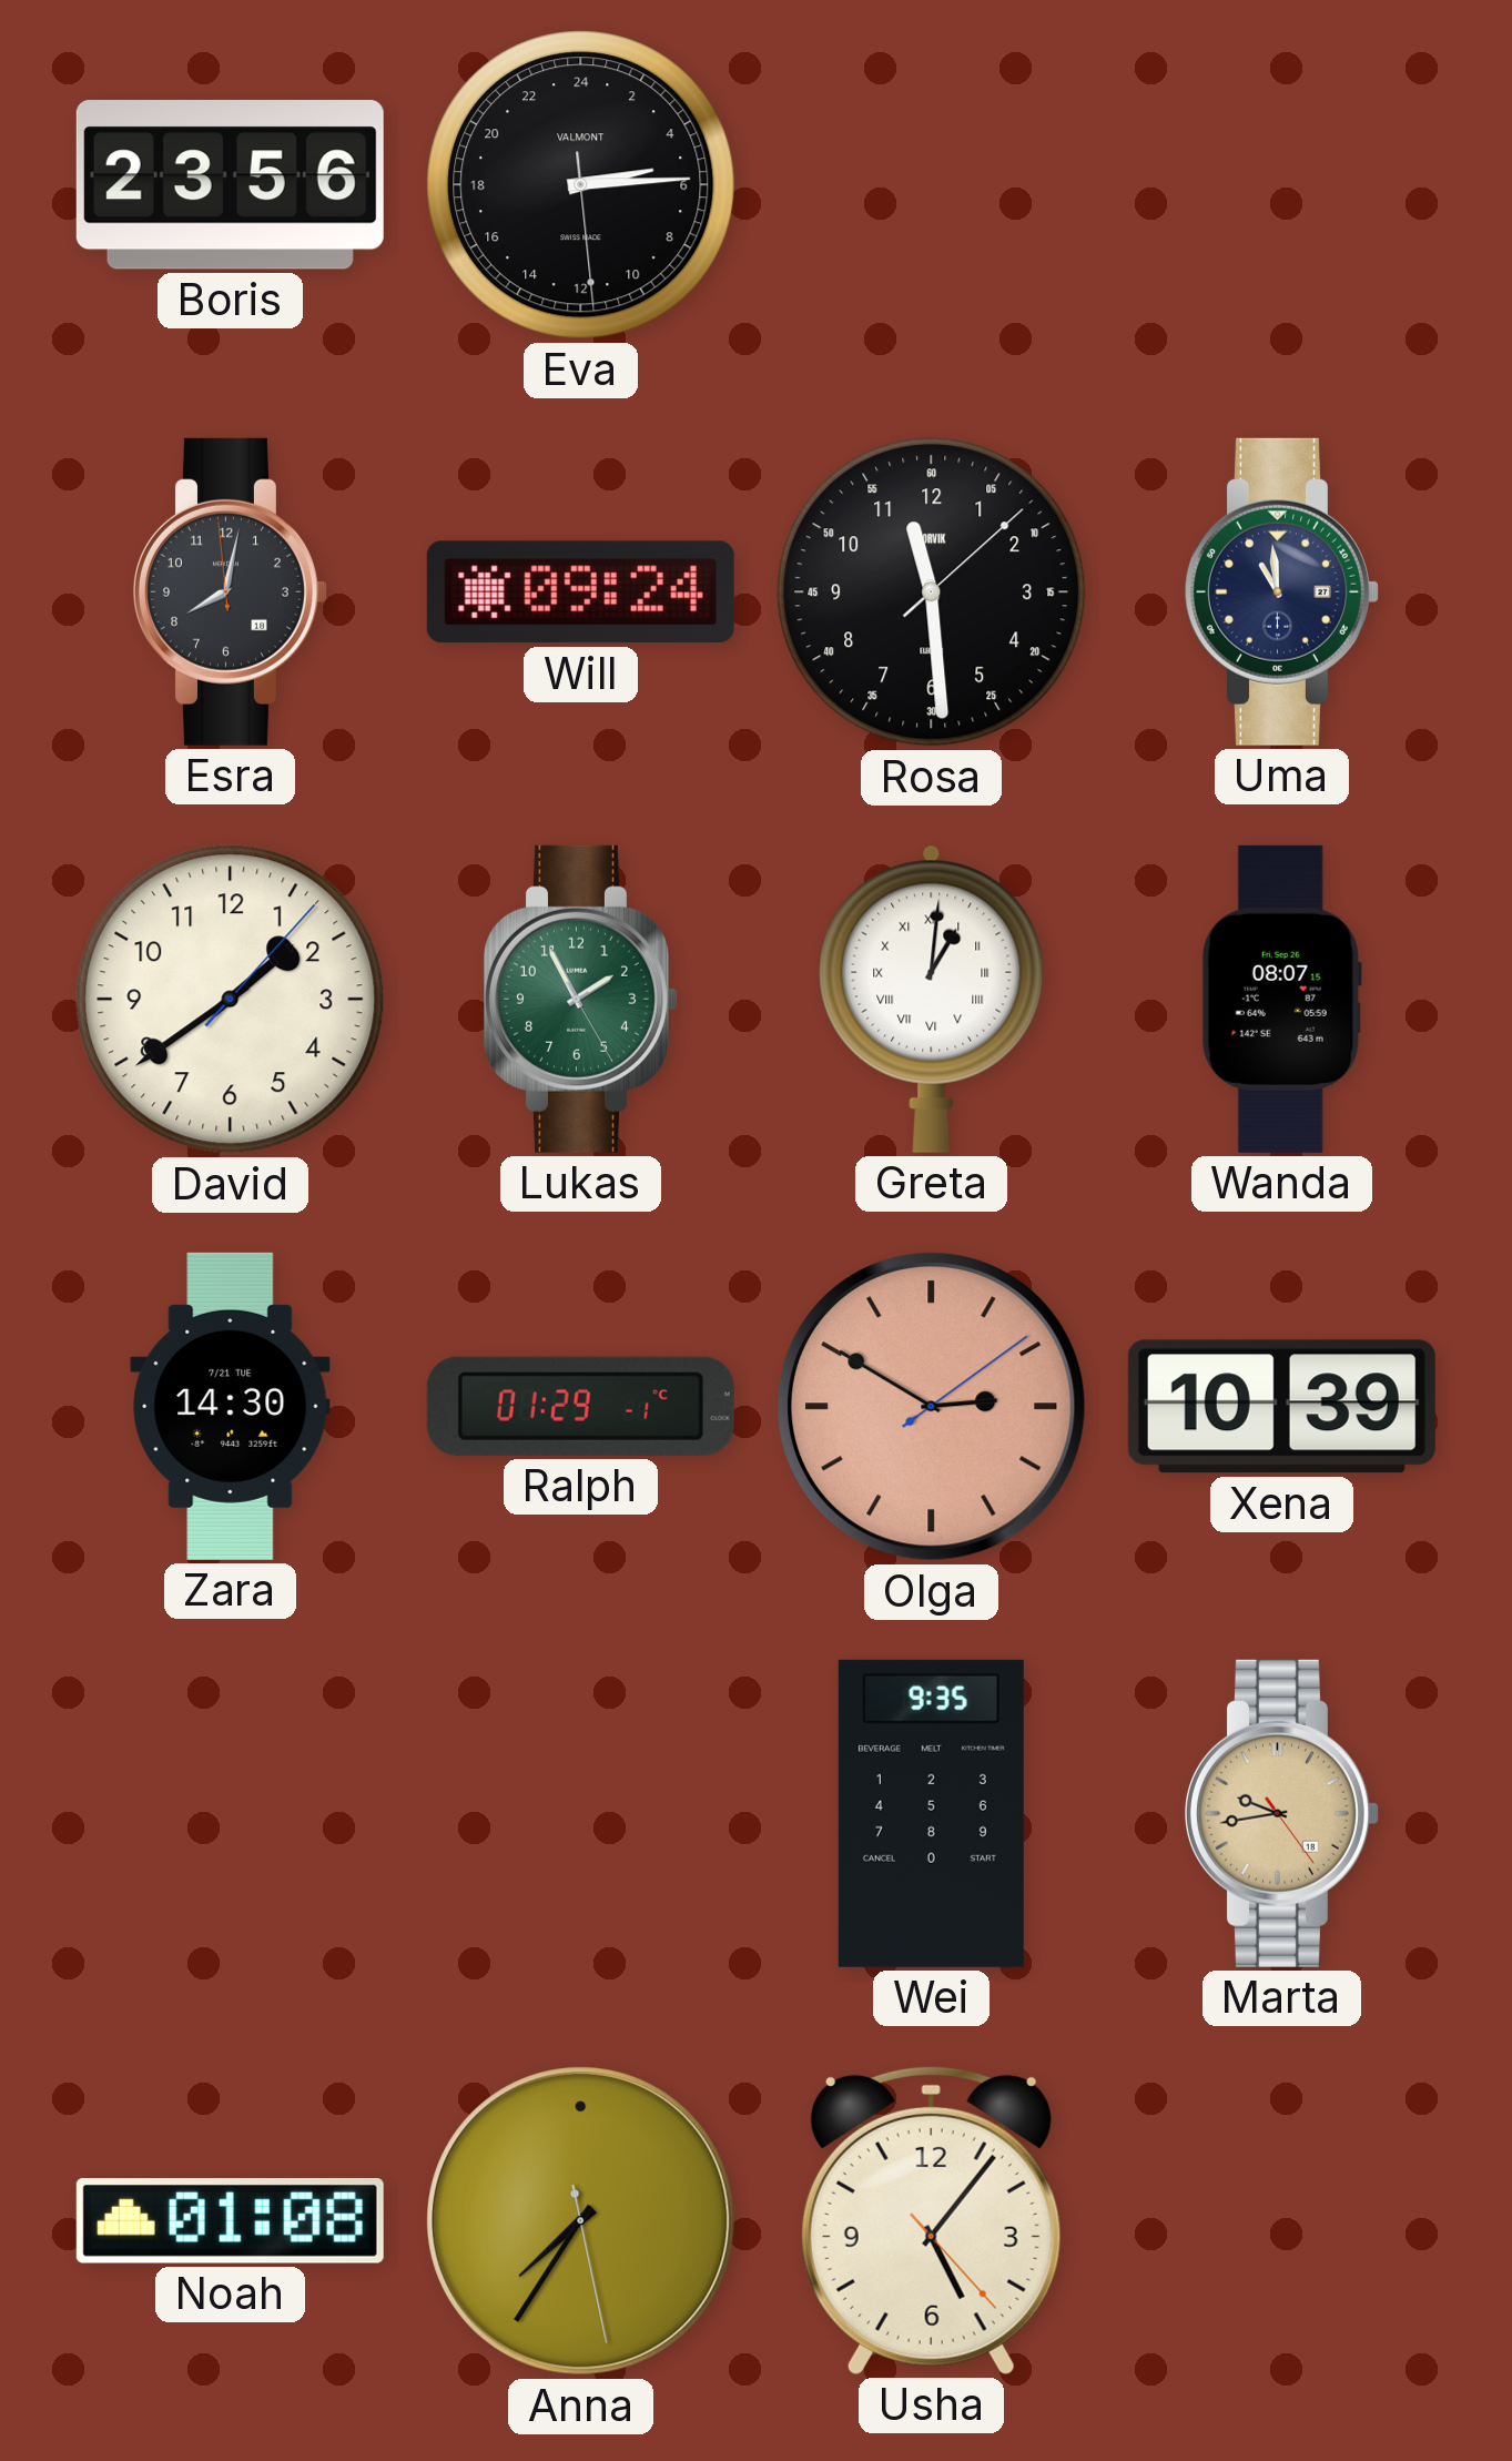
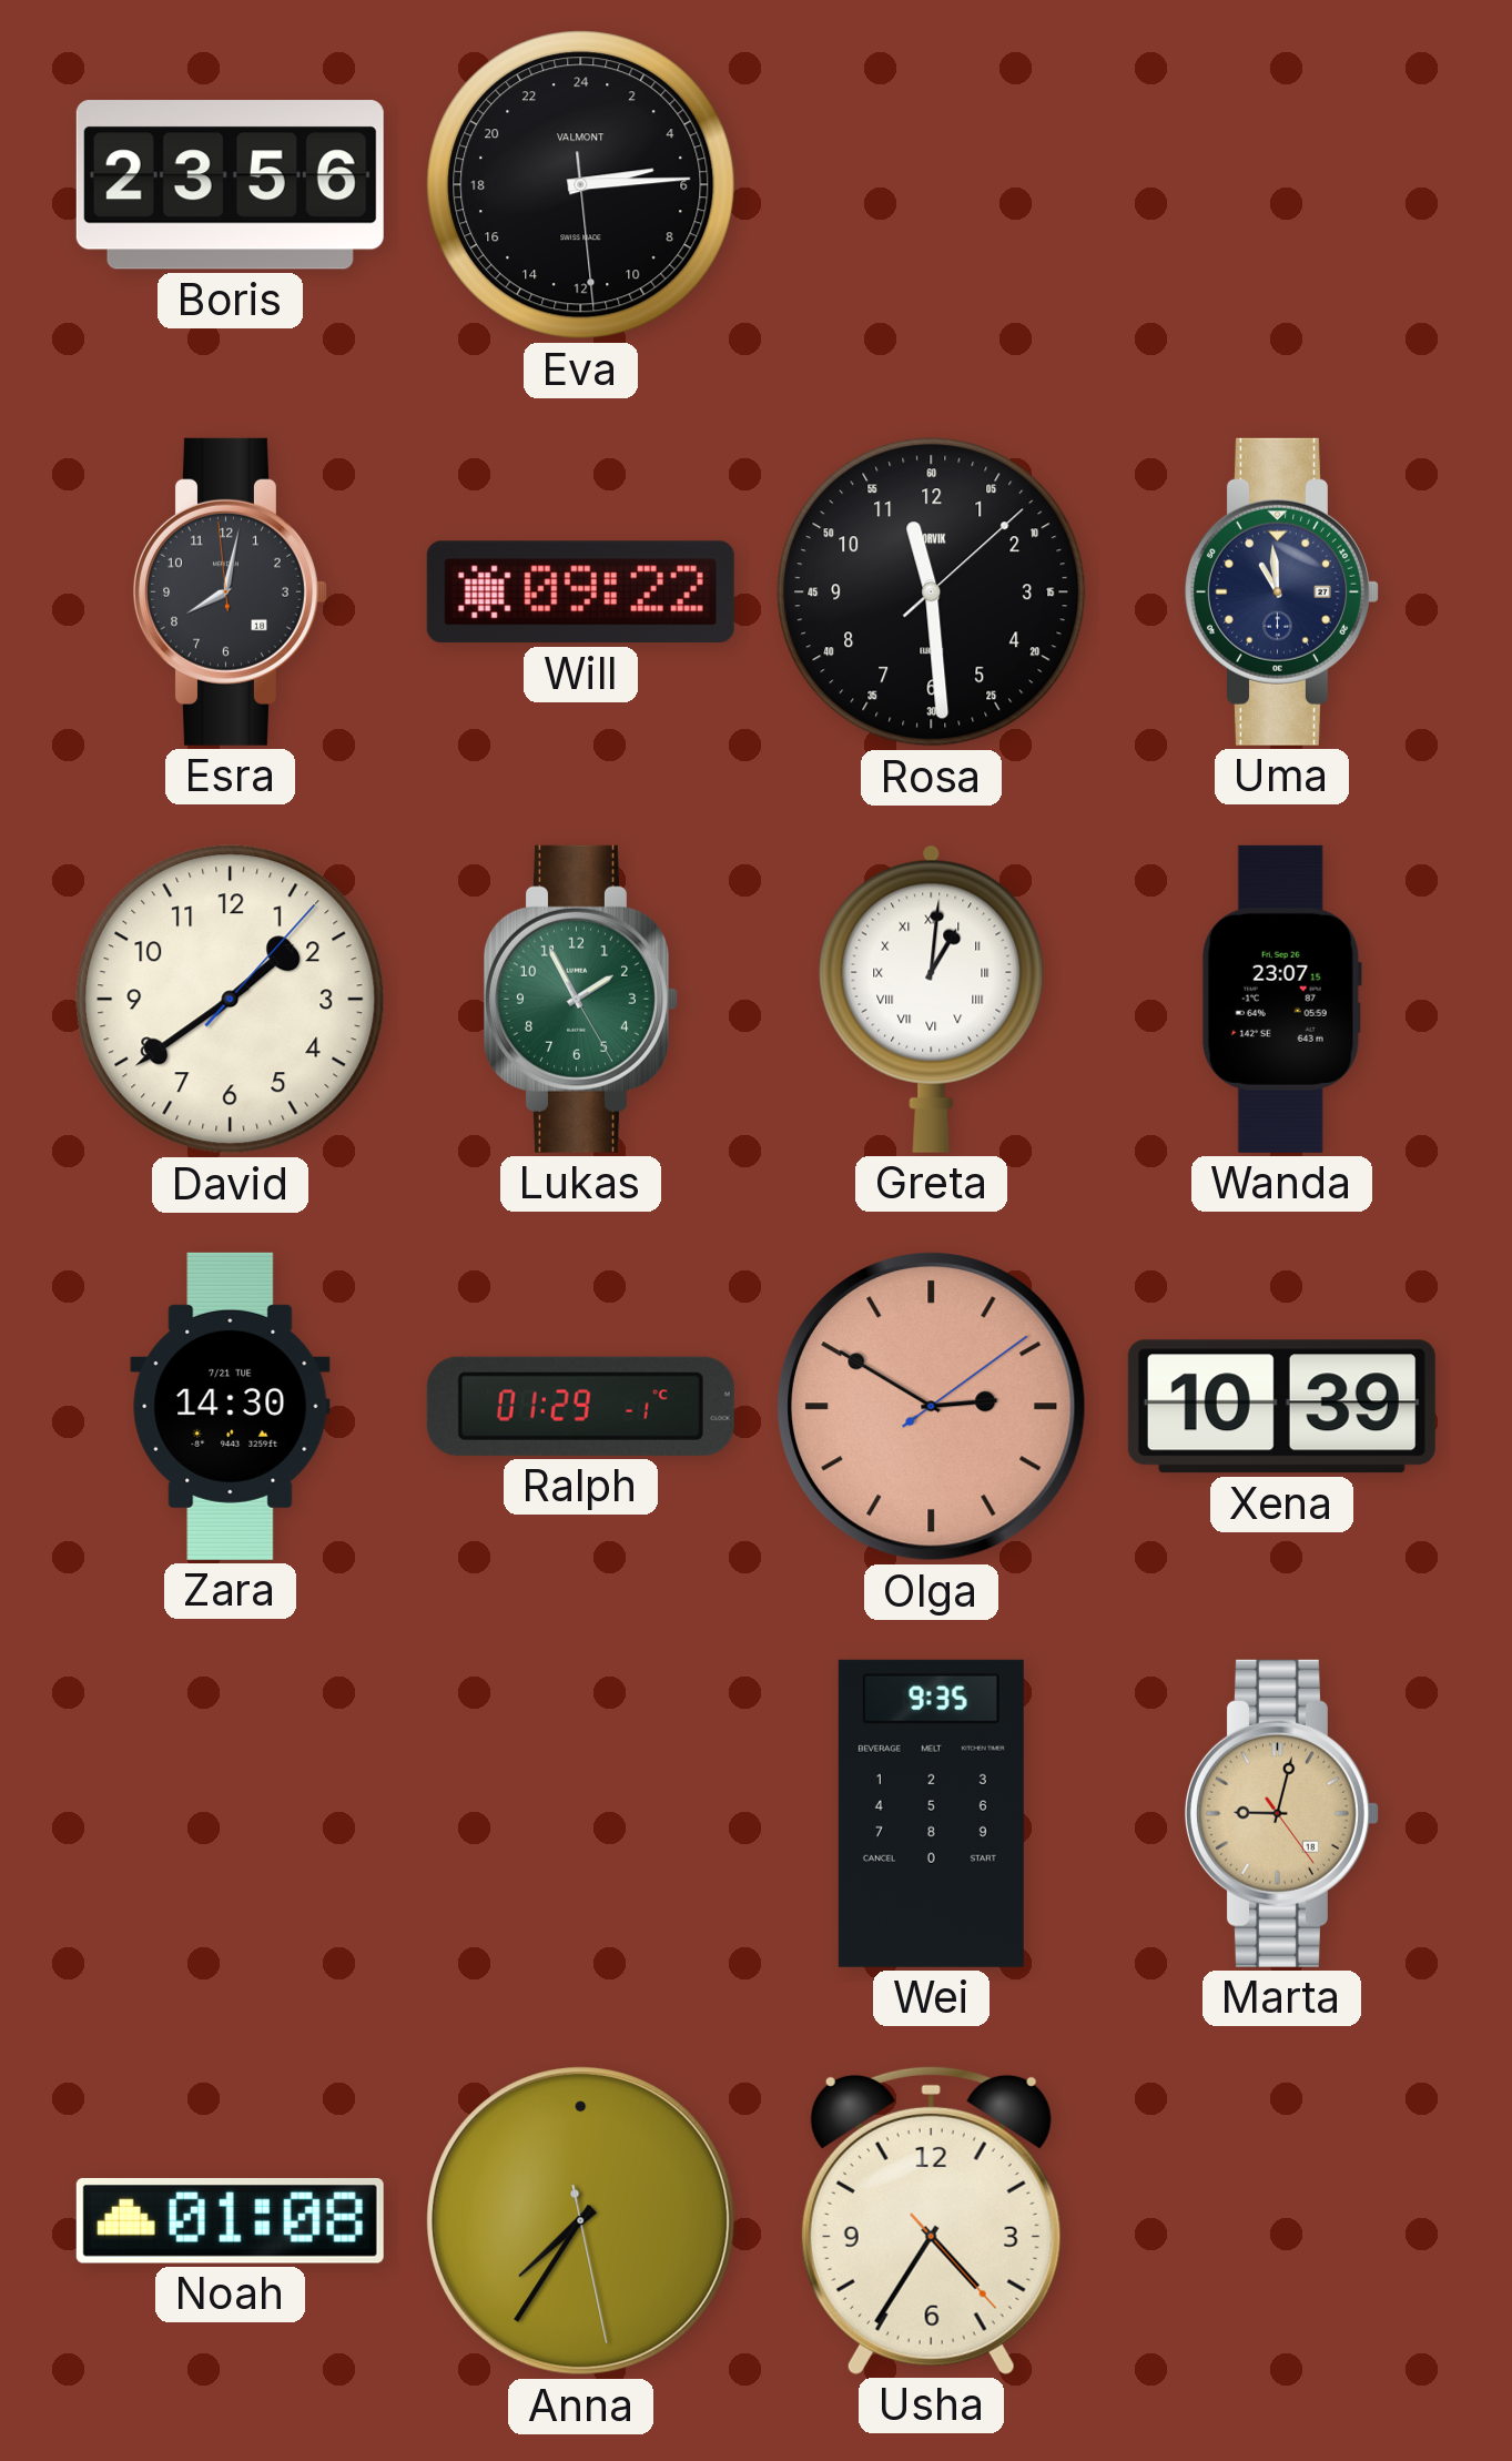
Will: 09:24 -> 09:22 (580, 593)
Wanda: 08:07 -> 23:07 (1281, 999)
Marta: 9:43 -> 9:02 (1281, 1813)
Usha: 5:06 -> 4:35 (931, 2220)
